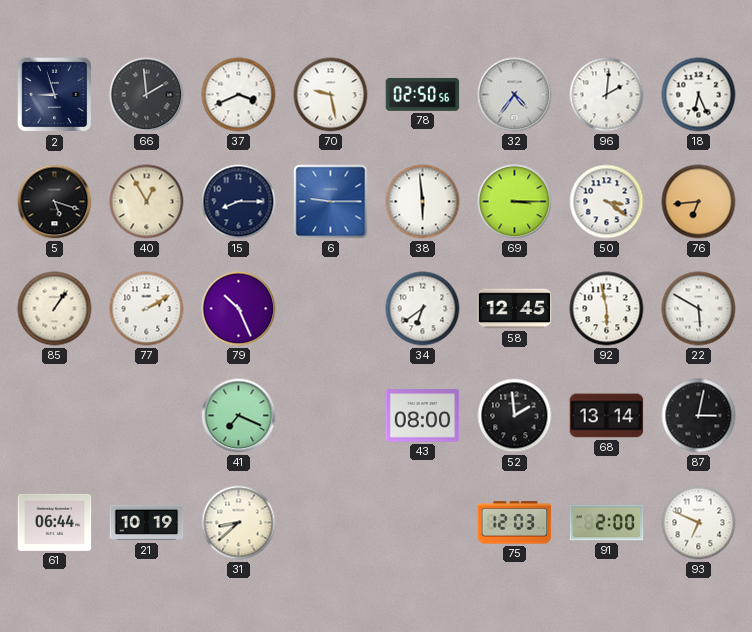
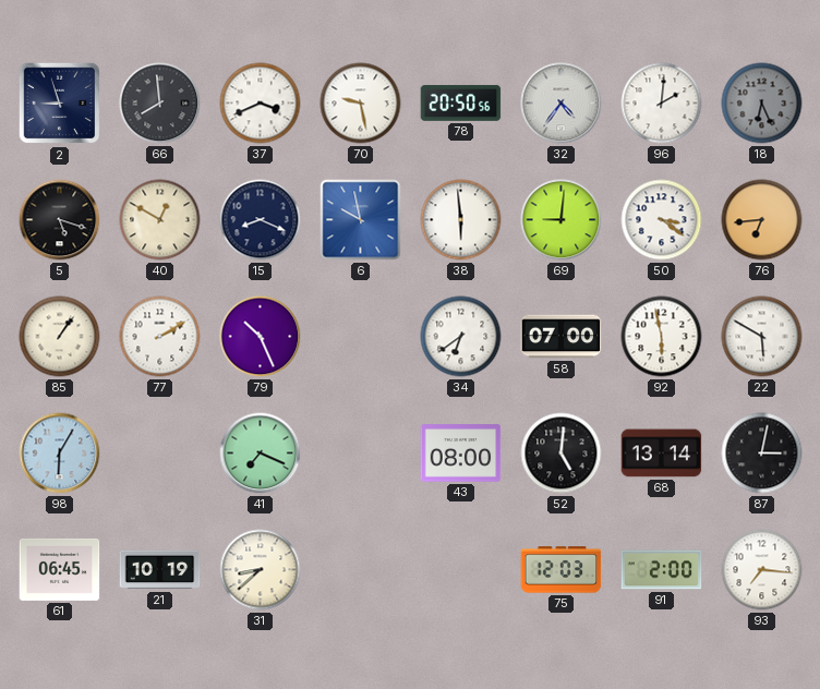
66: 1:59 -> 7:59 (160, 104)
78: 02:50 -> 20:50 (461, 102)
18 dial: white -> grey (762, 104)
40: 12:55 -> 12:50 (160, 220)
15: 8:15 -> 8:19 (261, 220)
6: 9:15 -> 9:58 (361, 220)
69: 3:15 -> 9:01 (562, 220)
58: 12:45 -> 07:00 (562, 337)
98: none -> 6:05 (60, 454)
52: 1:59 -> 5:01 (562, 454)
61: 06:44 -> 06:45 (60, 569)
93: 6:49 -> 7:16 (762, 570)
